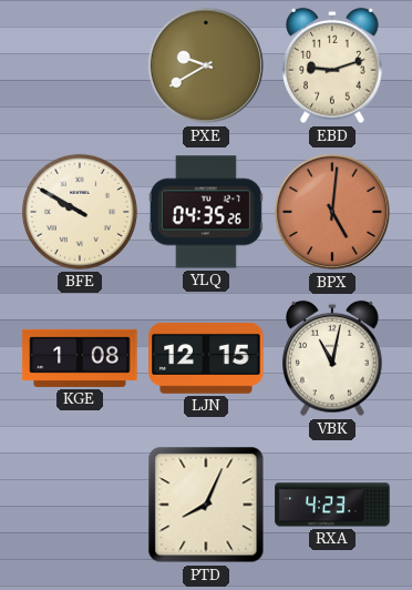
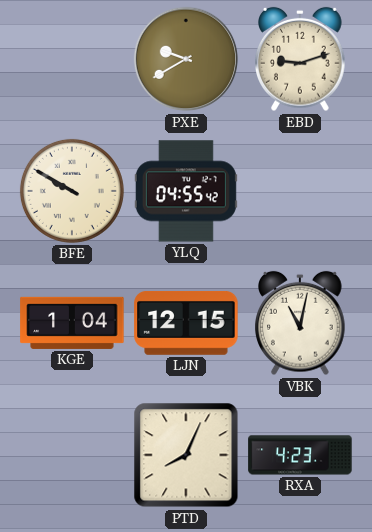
YLQ: 04:35 -> 04:55 (186, 191)
BPX: 5:01 -> none (332, 212)
KGE: 1:08 -> 1:04 (72, 323)
